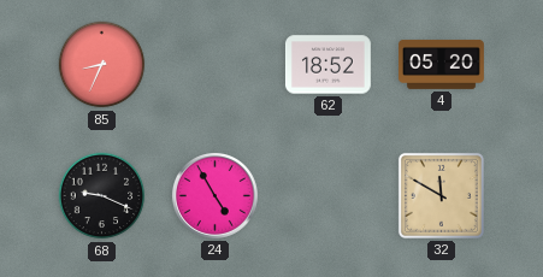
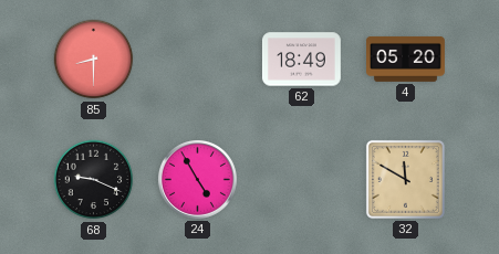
85: 8:34 -> 8:30 (94, 60)
62: 18:52 -> 18:49 (301, 60)
